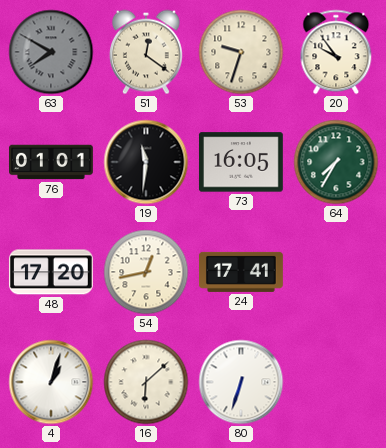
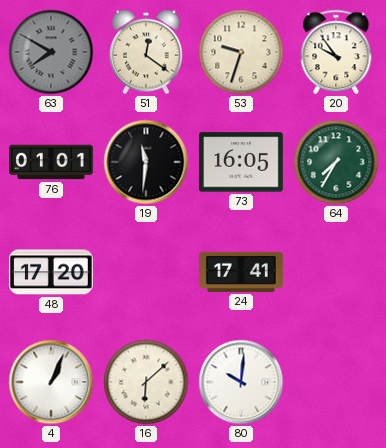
54: 12:43 -> none (146, 272)
4: 1:03 -> 1:04 (51, 382)
80: 6:33 -> 10:01 (241, 382)
